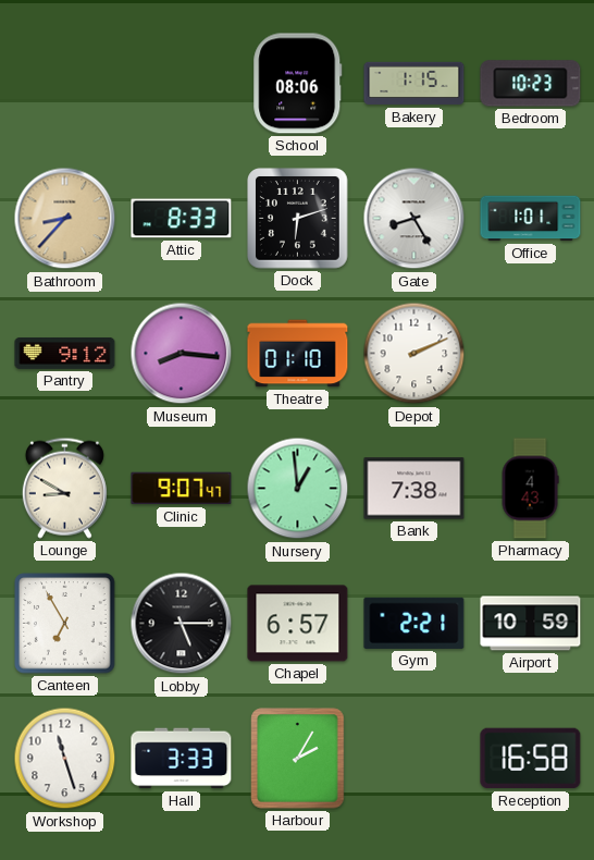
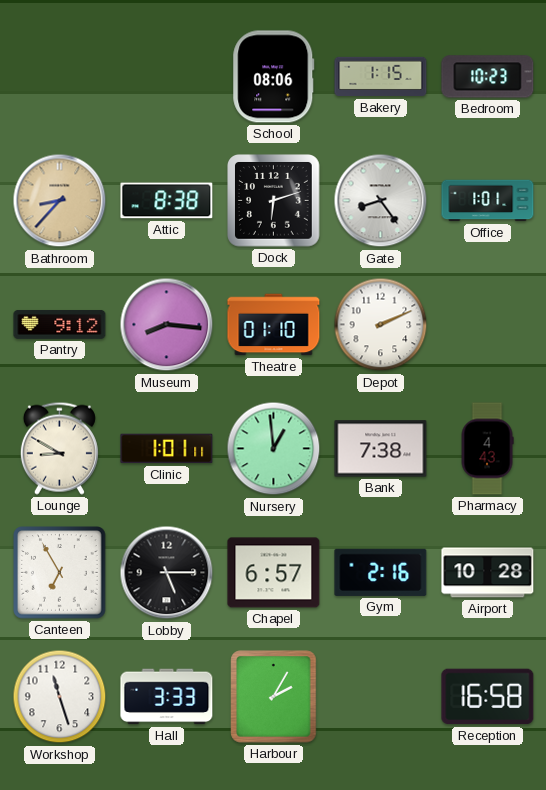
Attic: 8:33 -> 8:38 (167, 201)
Gate: 8:25 -> 8:24 (381, 201)
Clinic: 9:07 -> 1:01 (167, 449)
Gym: 2:21 -> 2:16 (381, 572)
Airport: 10:59 -> 10:28 (488, 573)
